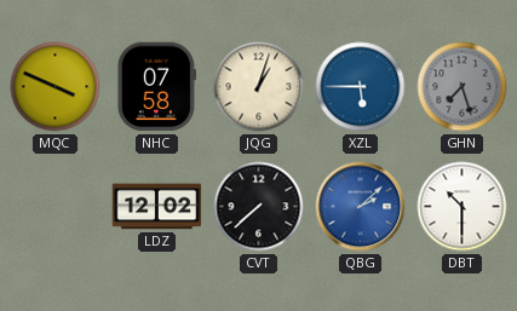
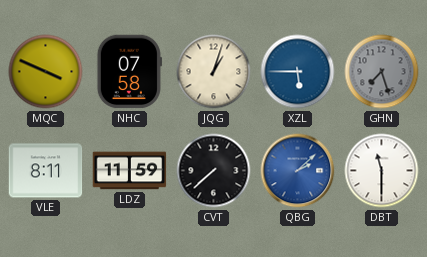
VLE: none -> 8:11 (46, 171)
LDZ: 12:02 -> 11:59 (130, 171)
DBT: 10:30 -> 11:30 (382, 171)
